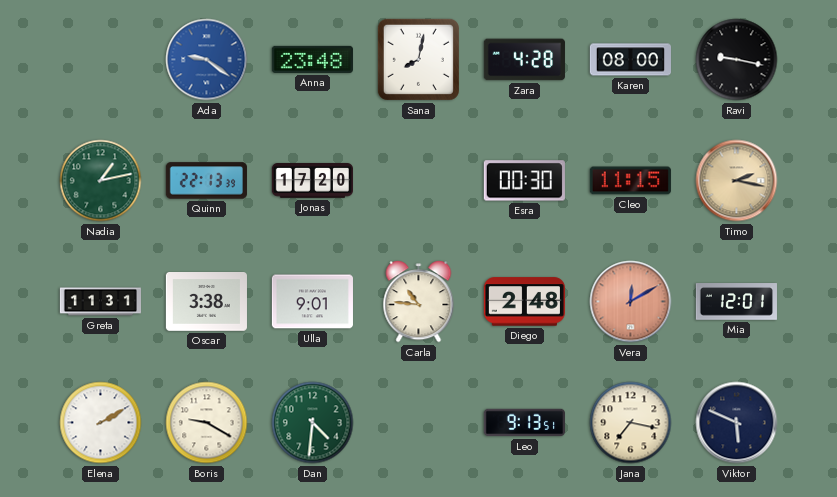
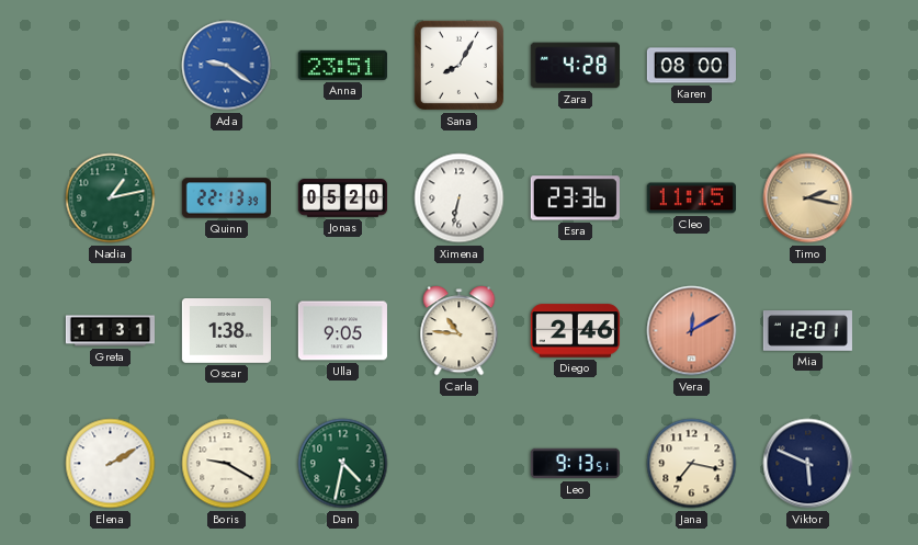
Anna: 23:48 -> 23:51 (342, 65)
Sana: 8:02 -> 8:05 (458, 65)
Ravi: 9:17 -> none (737, 60)
Jonas: 17:20 -> 05:20 (342, 198)
Ximena: none -> 6:32 (460, 198)
Esra: 00:30 -> 23:36 (575, 198)
Oscar: 3:38 -> 1:38 (226, 331)
Ulla: 9:01 -> 9:05 (342, 331)
Diego: 2:48 -> 2:46 (575, 331)
Dan: 4:31 -> 4:32 (343, 464)
